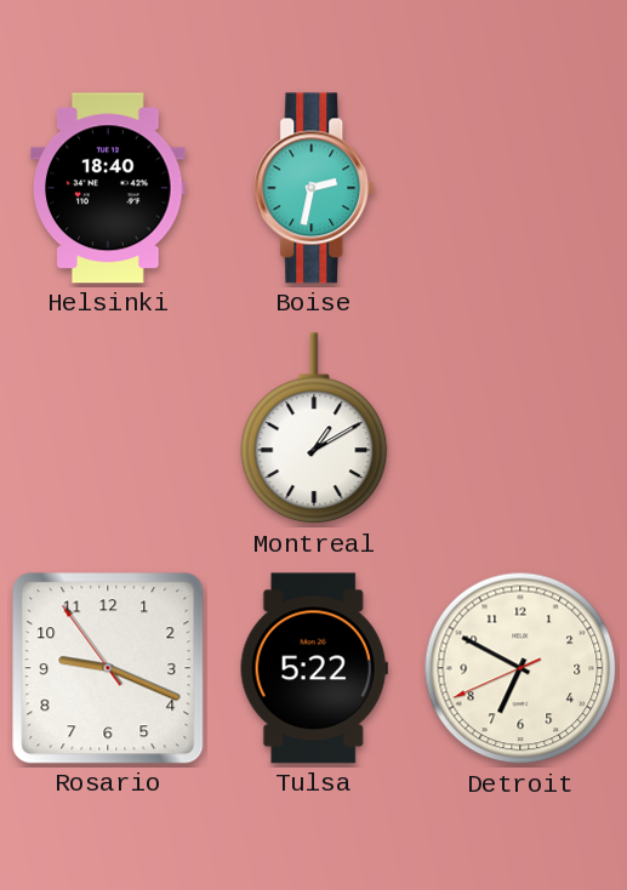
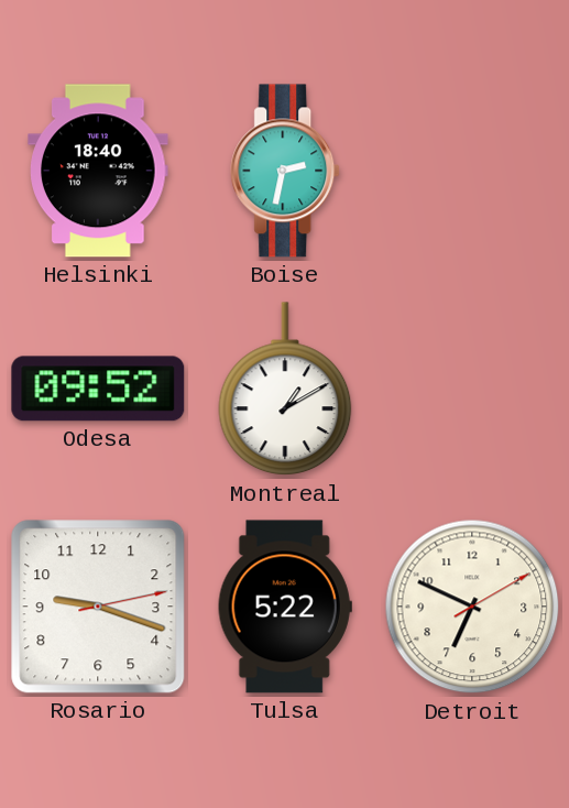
Odesa: none -> 09:52 (98, 389)
Rosario: 9:18:54 -> 9:18:13 (98, 607)
Detroit: 6:49:41 -> 6:49:10 (472, 607)
